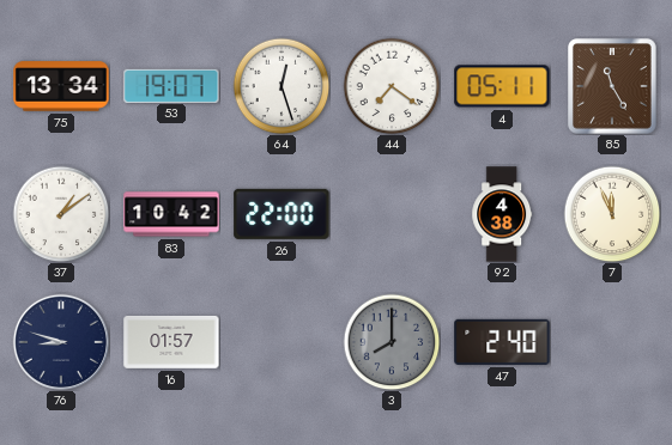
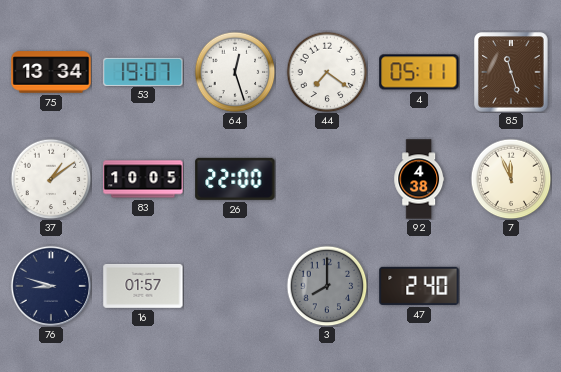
85: 11:25 -> 11:27 (511, 72)
83: 10:42 -> 10:05 (143, 179)
